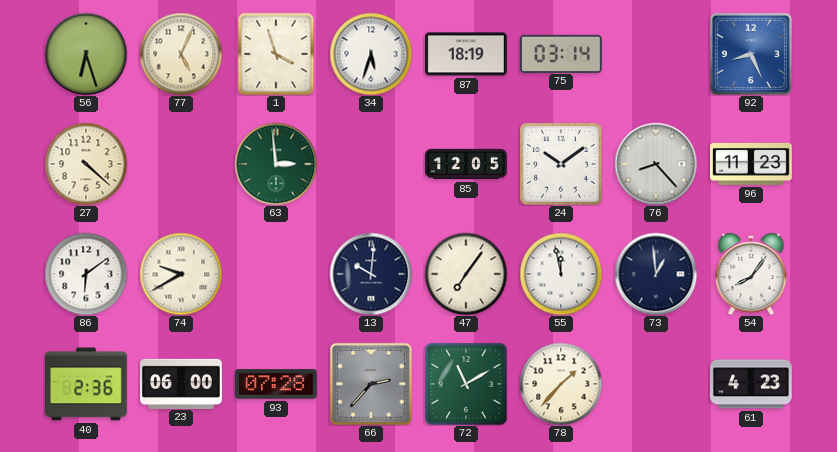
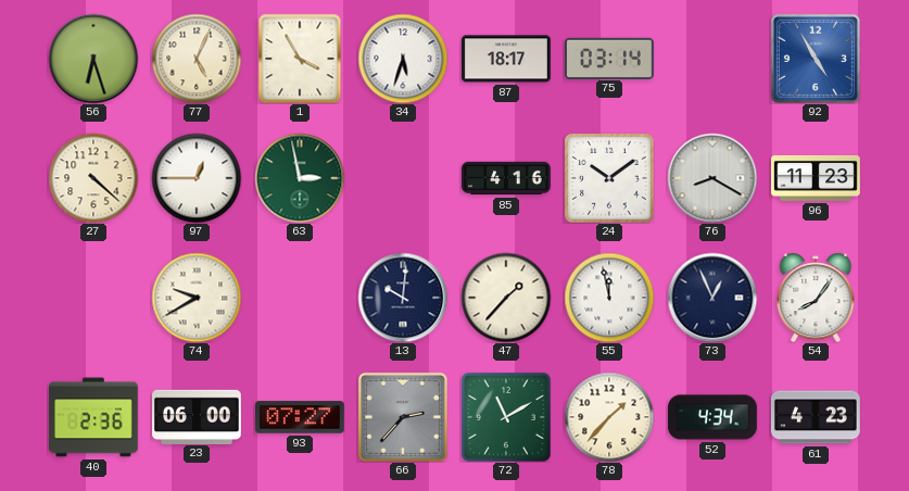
1: 3:57 -> 3:55 (300, 59)
87: 18:19 -> 18:17 (507, 59)
92: 8:26 -> 4:55 (816, 59)
97: none -> 12:45 (197, 178)
63: 2:59 -> 2:58 (300, 178)
85: 12:05 -> 4:16 (506, 178)
76: 8:23 -> 8:20 (712, 178)
86: 6:09 -> none (86, 274)
47: 7:06 -> 1:37 (506, 298)
73: 12:59 -> 12:56 (712, 298)
93: 07:28 -> 07:27 (301, 417)
52: none -> 4:34 (714, 417)
